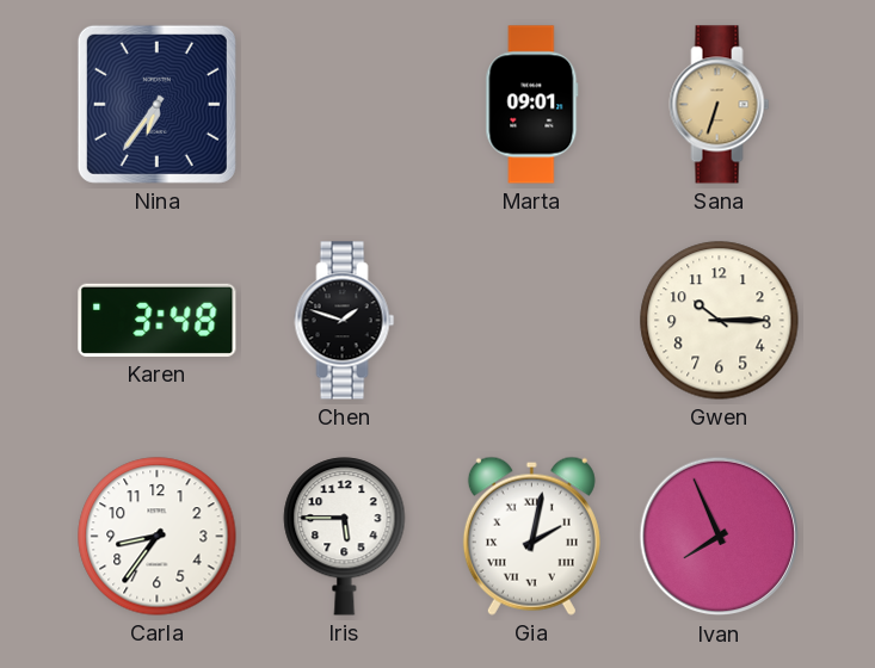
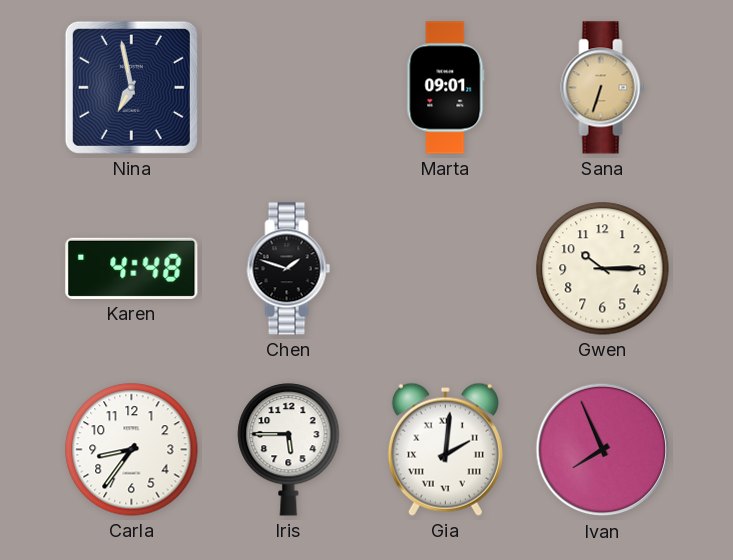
Nina: 6:36 -> 6:58 (131, 87)
Karen: 3:48 -> 4:48 (132, 268)
Gia: 2:02 -> 2:01 (445, 449)
